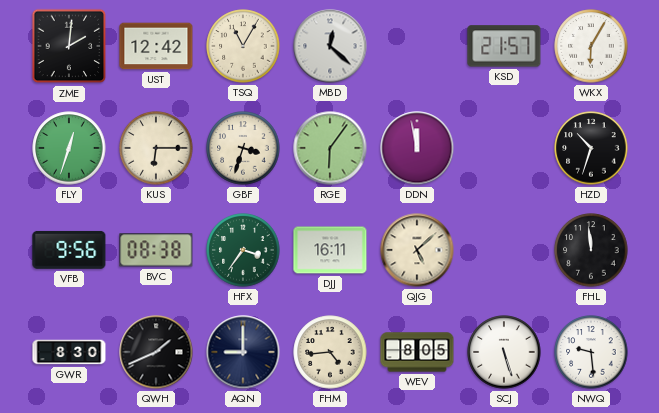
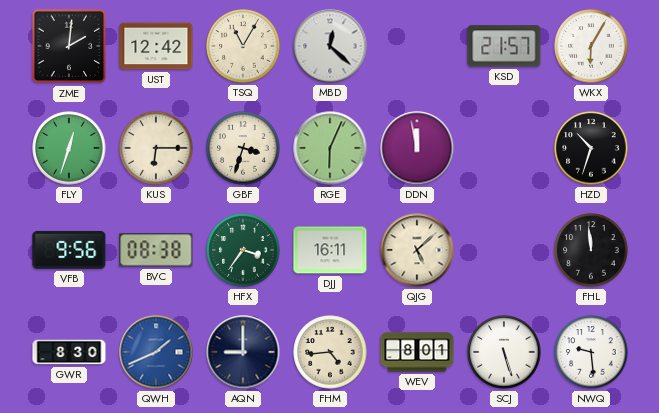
RGE: 6:06 -> 6:04 (330, 148)
QWH dial: black -> blue (156, 352)
WEV: 8:05 -> 8:01 (417, 352)
